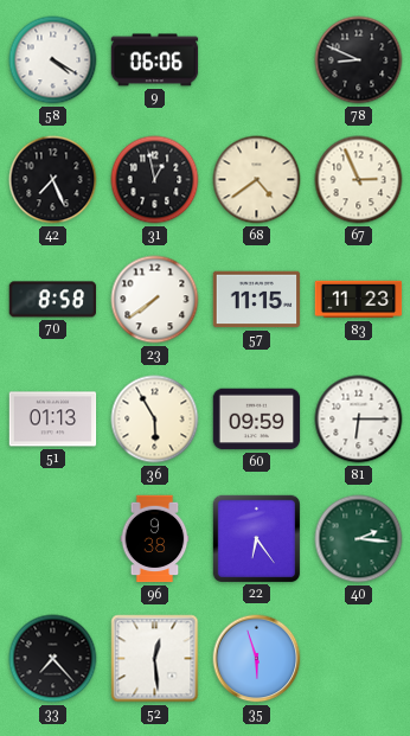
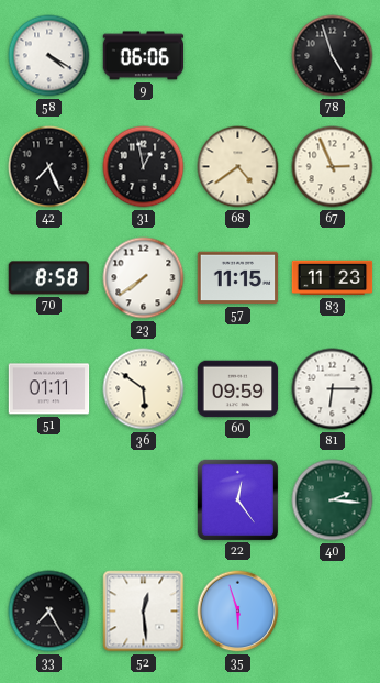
78: 8:49 -> 4:57 (333, 56)
51: 01:13 -> 01:11 (49, 389)
36: 5:55 -> 5:51 (144, 389)
96: 9:38 -> none (155, 539)
22: 6:24 -> 12:24 (237, 499)
33: 7:23 -> 7:25 (49, 612)
